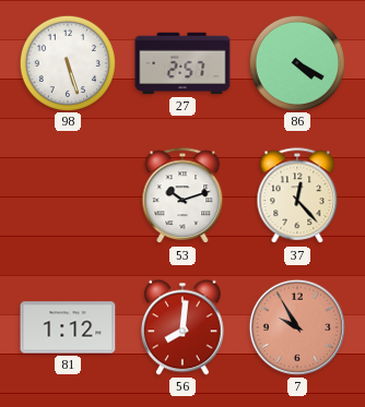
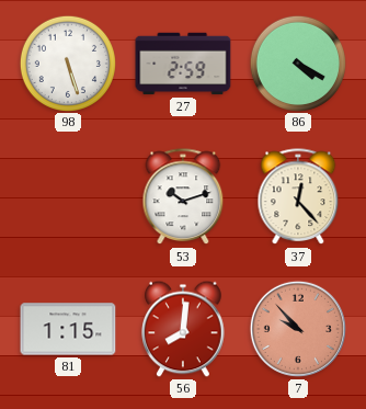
27: 2:57 -> 2:59 (183, 64)
81: 1:12 -> 1:15 (68, 329)
7: 9:55 -> 9:53 (298, 329)
